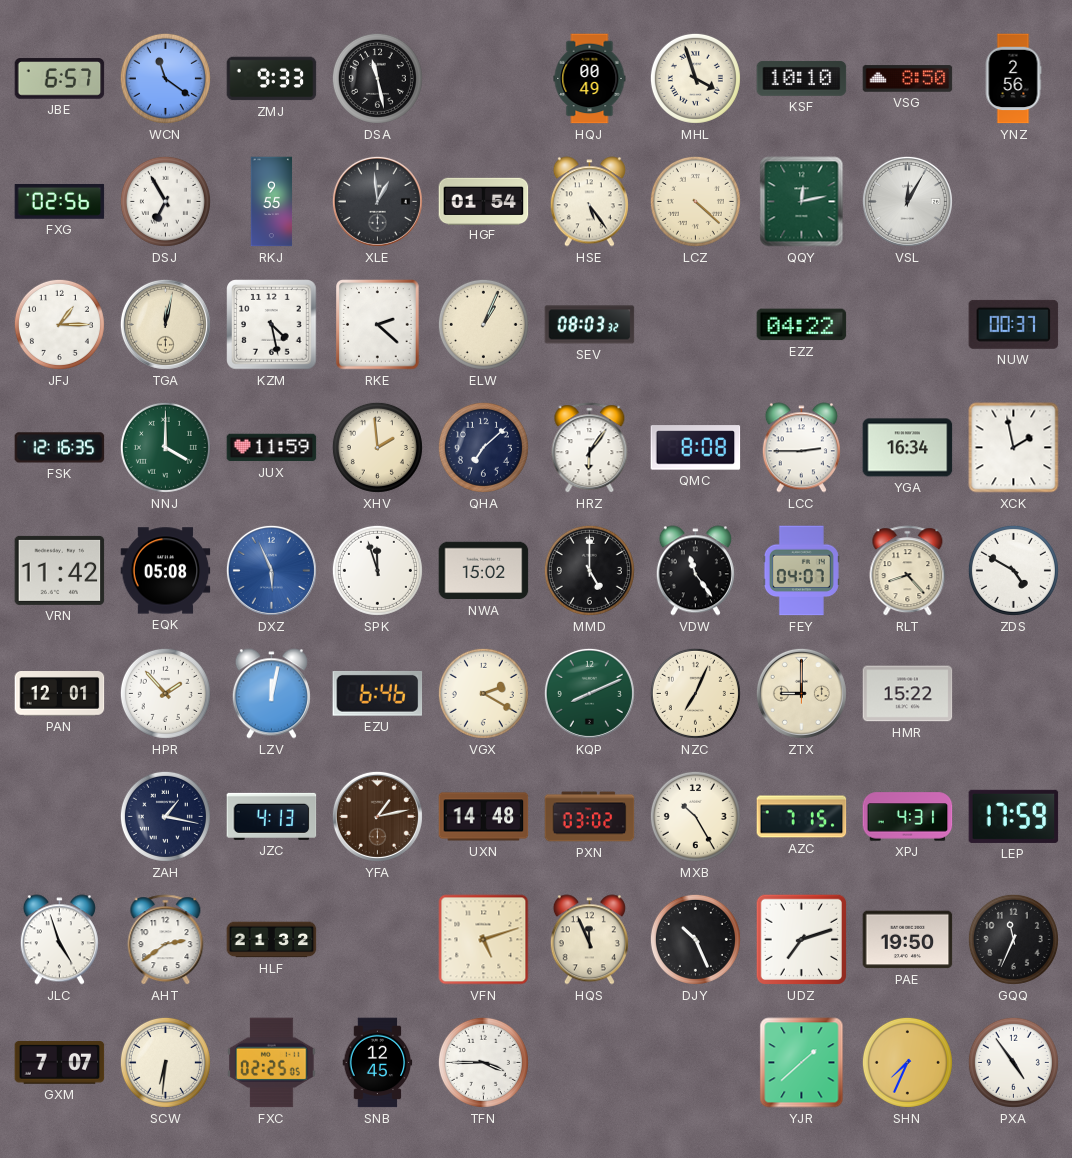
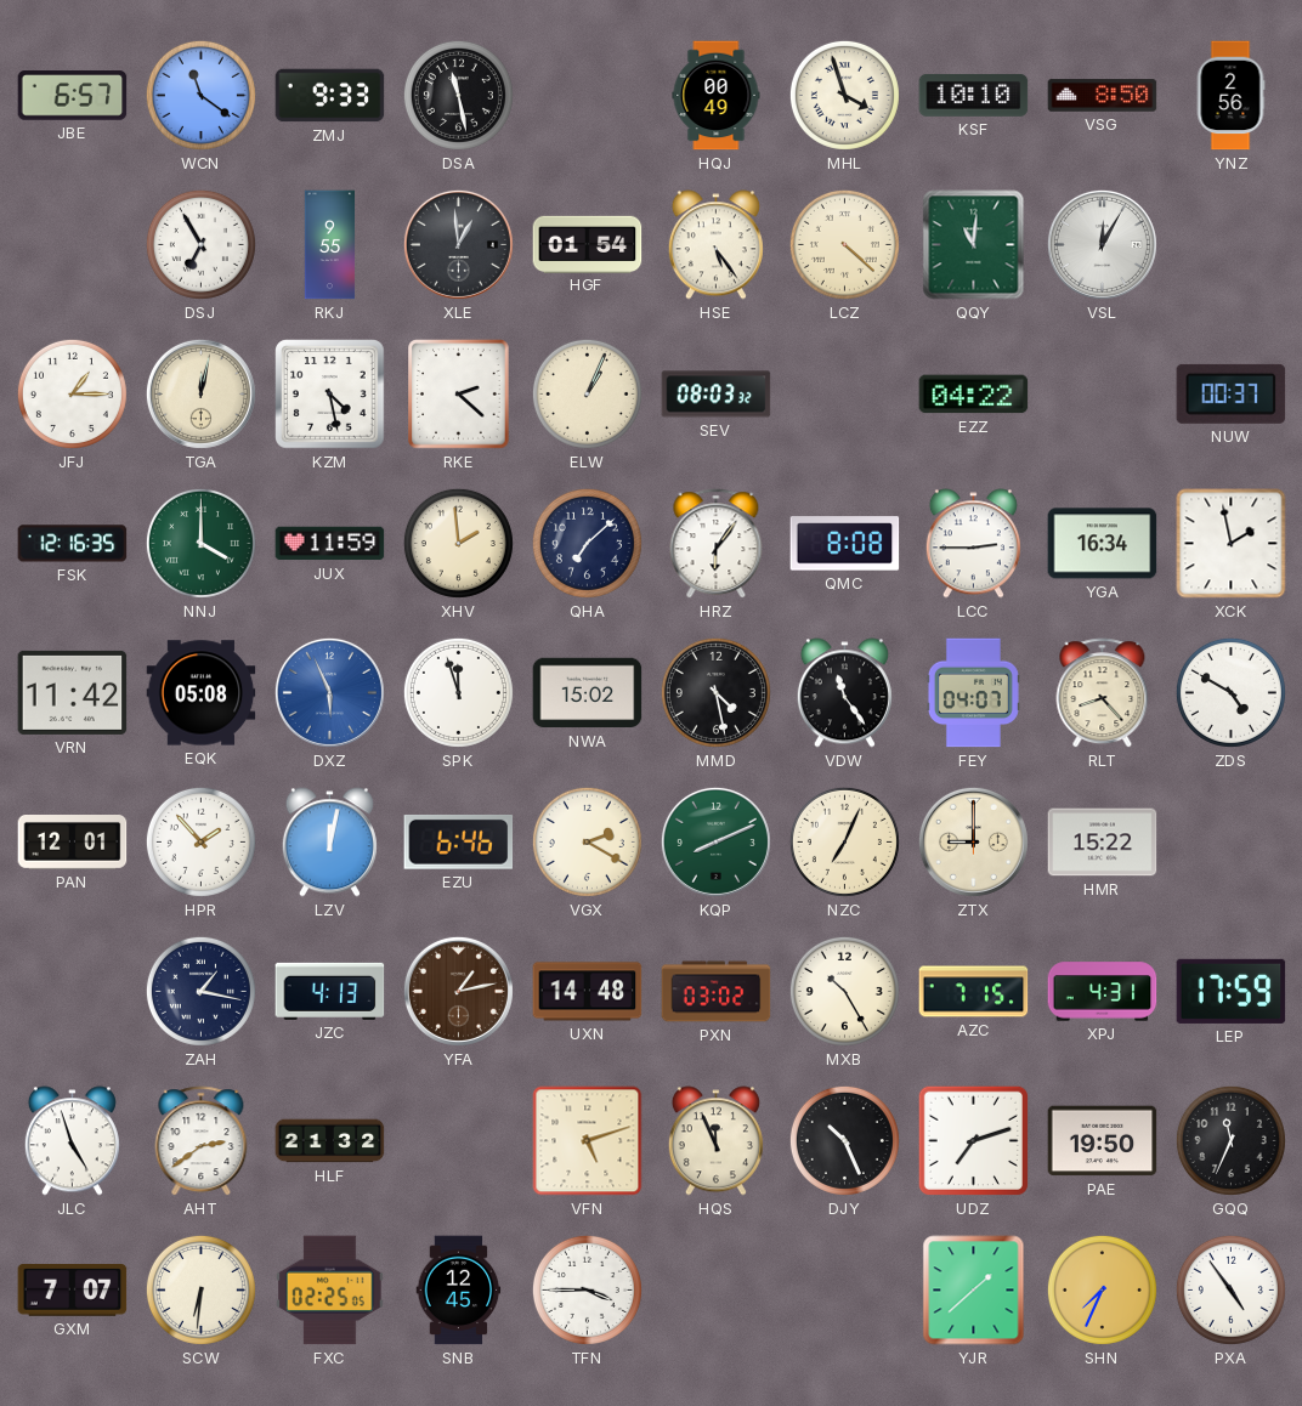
FXG: 02:56 -> none (60, 201)
QQY: 12:13 -> 11:01 (974, 245)
MMD: 5:00 -> 4:28 (715, 692)
